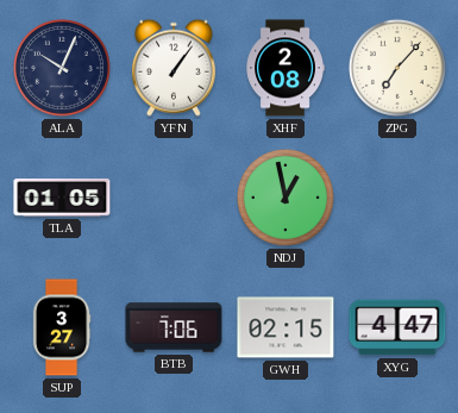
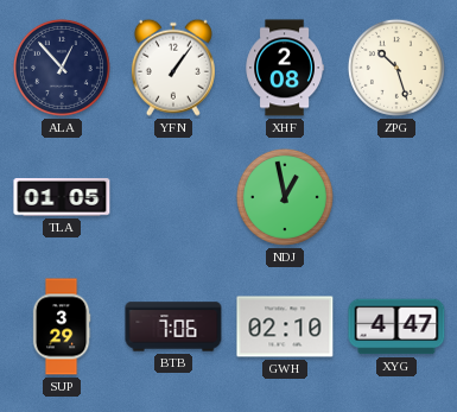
ALA: 10:04 -> 12:53 (62, 68)
ZPG: 7:07 -> 10:27 (396, 68)
SUP: 3:27 -> 3:29 (62, 327)
GWH: 02:15 -> 02:10 (285, 327)
